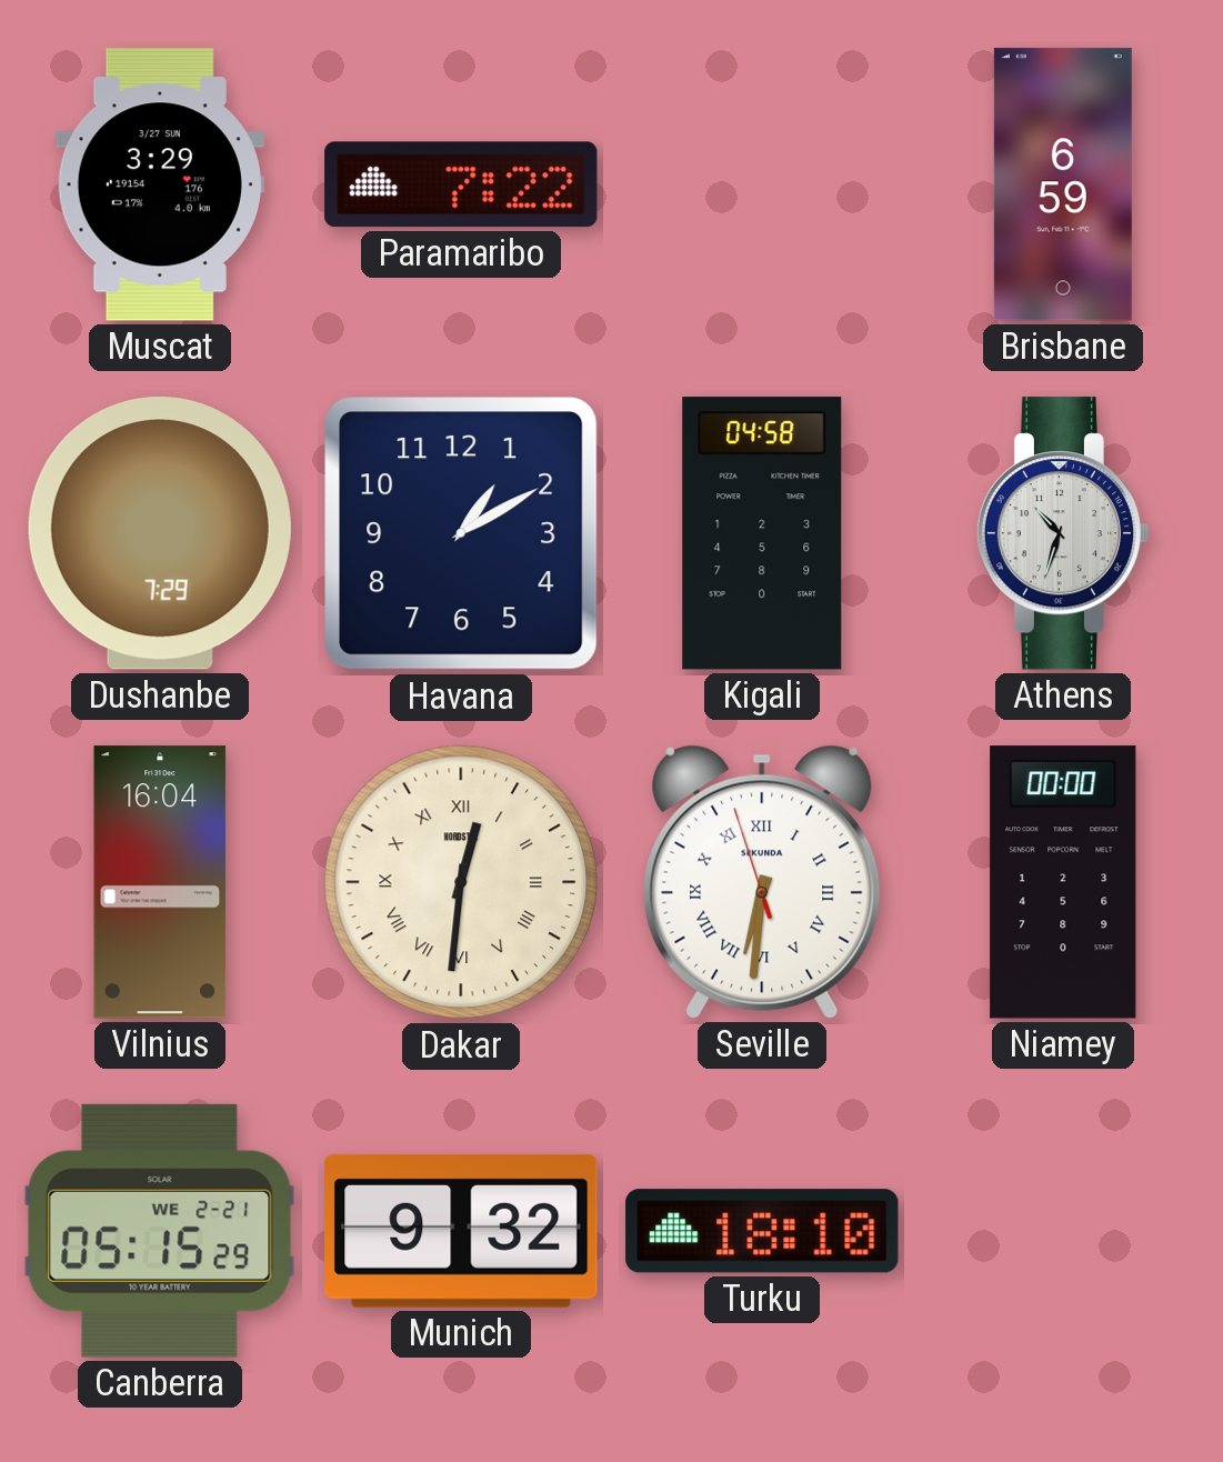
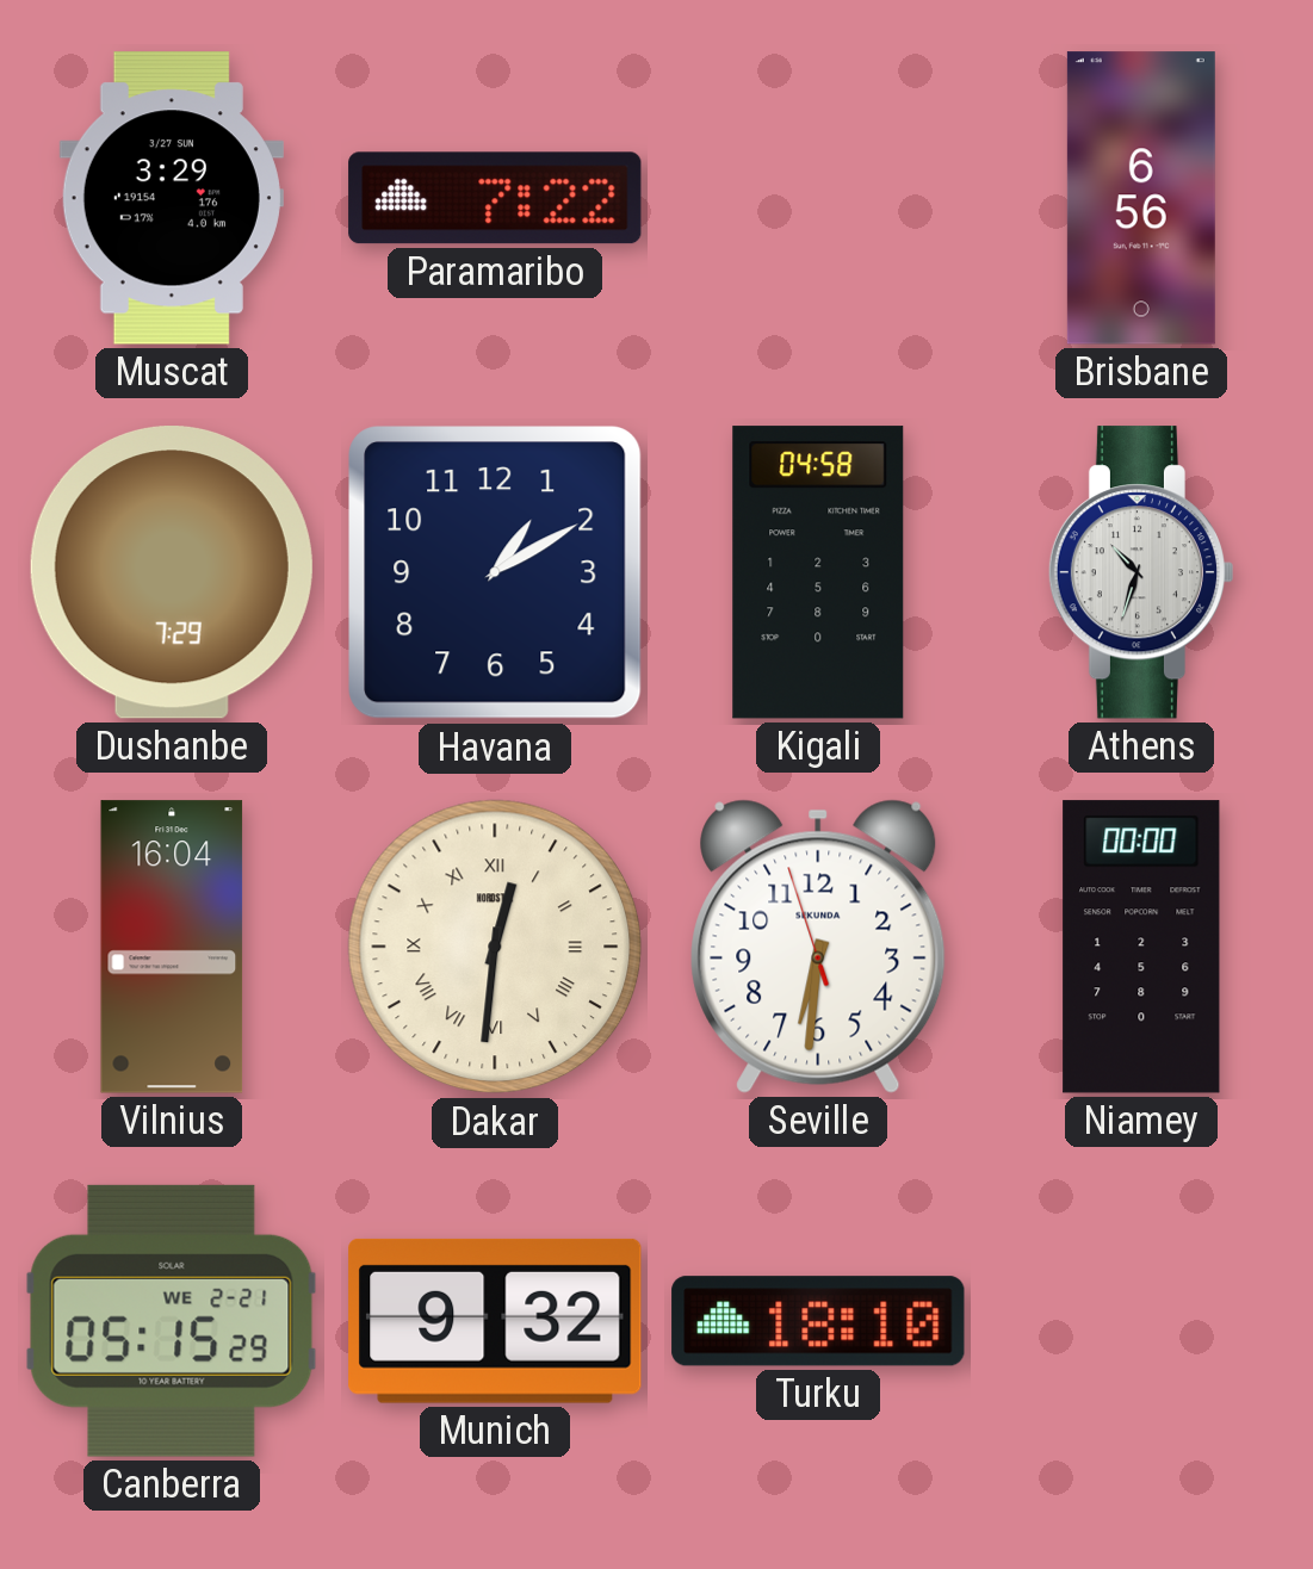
Brisbane: 6:59 -> 6:56 (1141, 198)
Seville numerals: Roman -> Arabic (818, 947)
